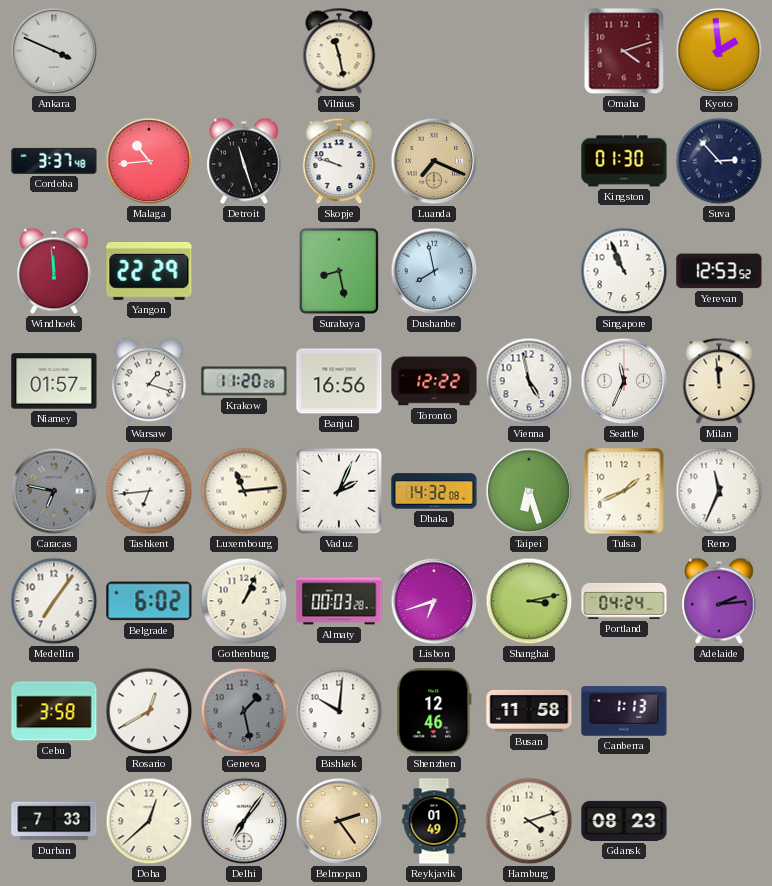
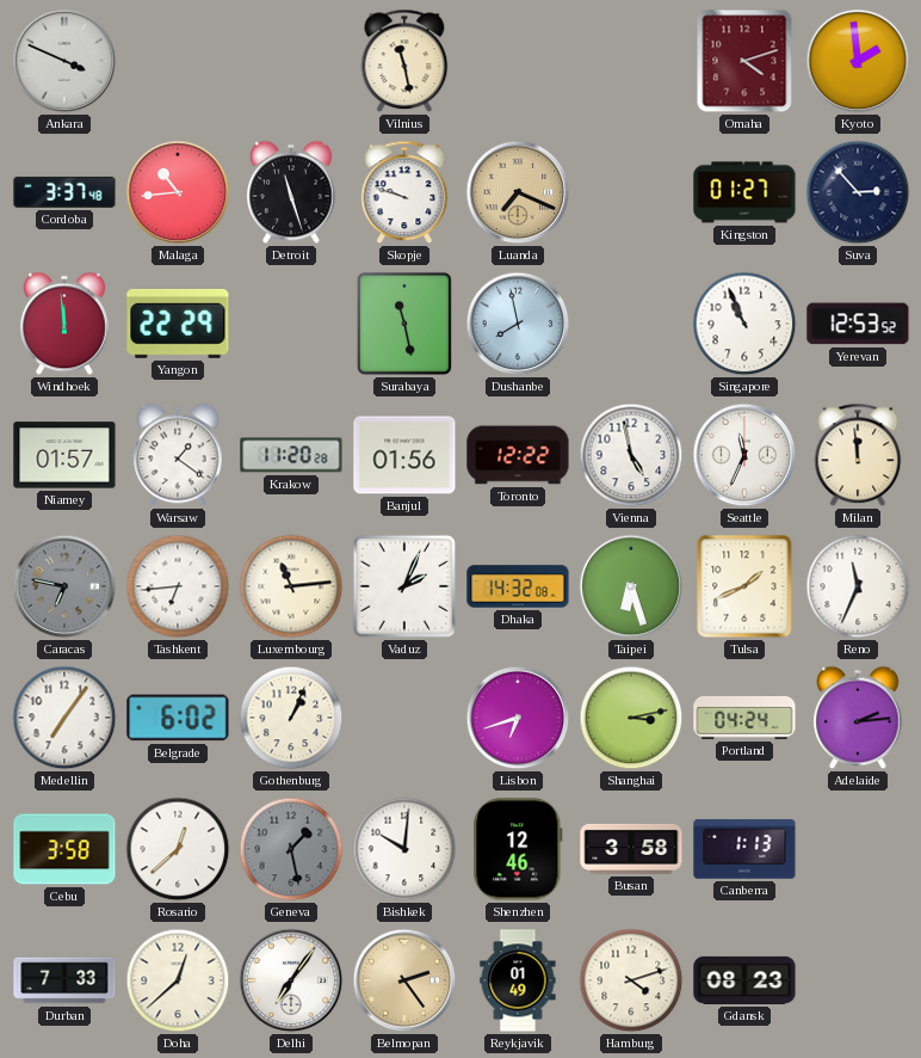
Kingston: 01:30 -> 01:27 (744, 192)
Surabaya: 8:28 -> 11:28 (404, 324)
Warsaw: 1:18 -> 1:21 (178, 455)
Banjul: 16:56 -> 01:56 (404, 455)
Almaty: 00:03 -> none (339, 601)
Rosario: 12:40 -> 12:38 (178, 849)
Busan: 11:58 -> 3:58 (631, 849)
